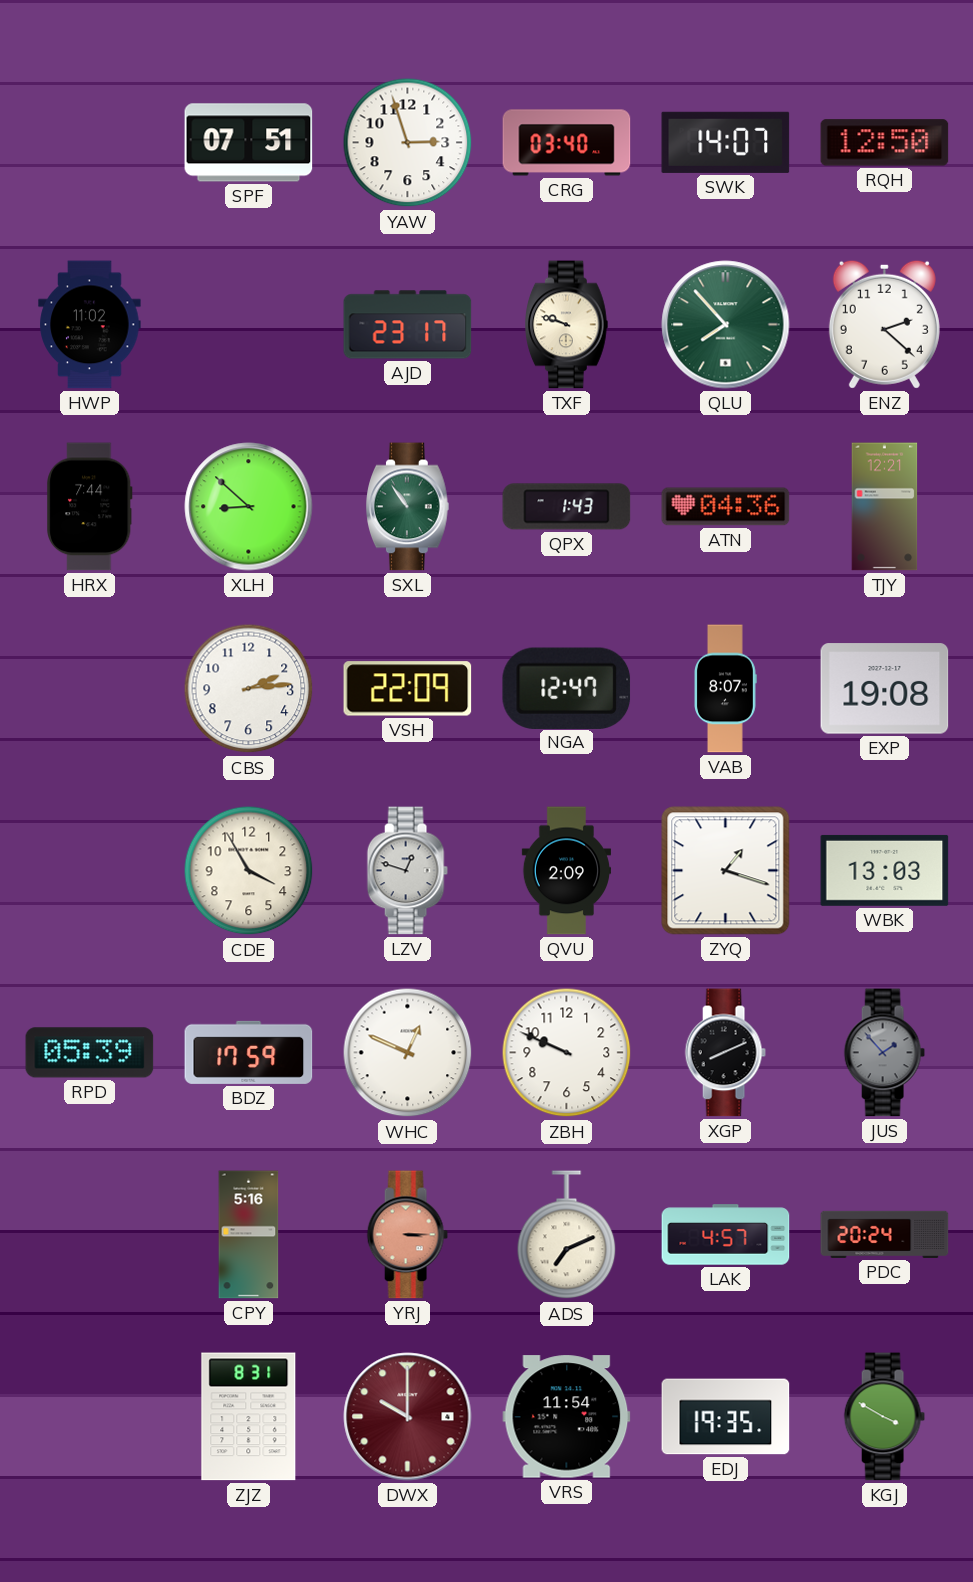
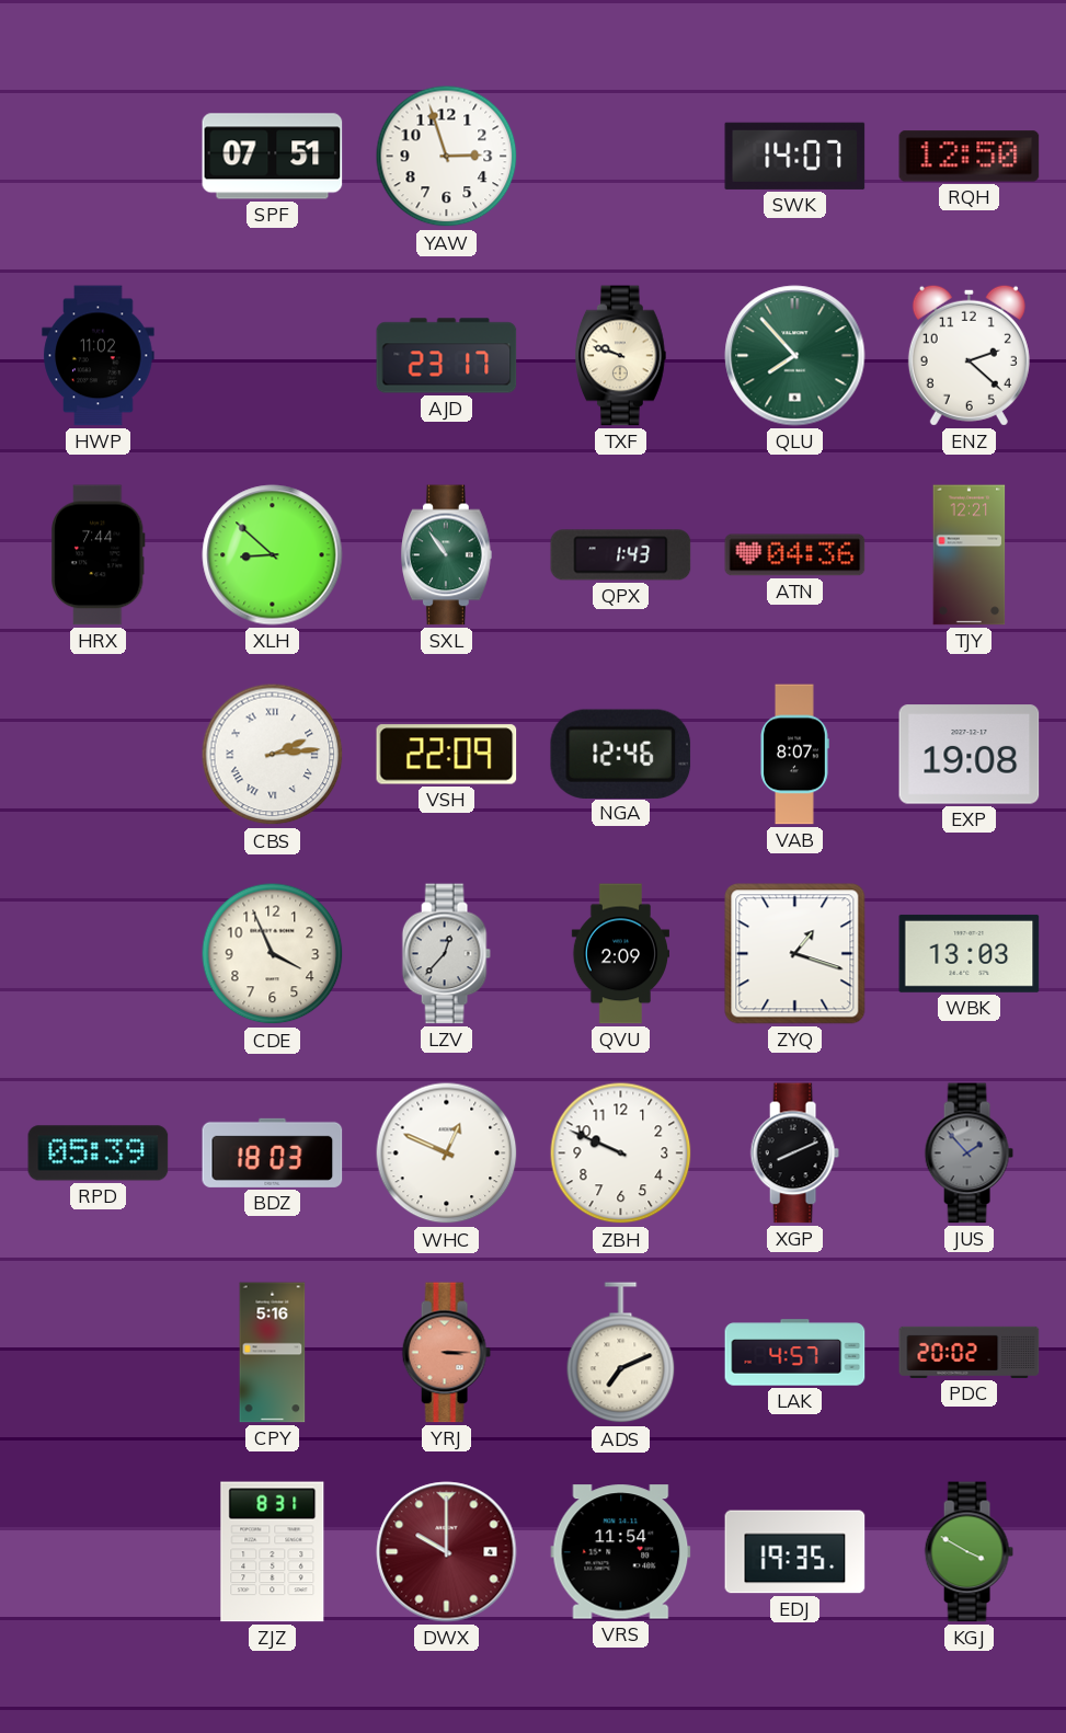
CRG: 03:40 -> none (567, 143)
CBS numerals: Arabic -> Roman (273, 755)
NGA: 12:47 -> 12:46 (621, 754)
CDE: 3:55 -> 3:56 (273, 954)
LZV: 12:48 -> 12:37 (446, 954)
BDZ: 17:59 -> 18:03 (273, 1152)
PDC: 20:24 -> 20:02 (970, 1352)
